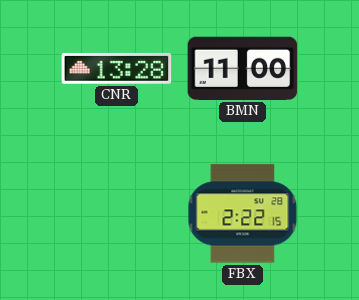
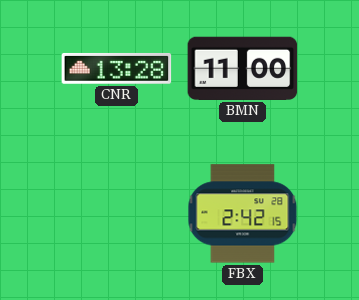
FBX: 2:22 -> 2:42 (243, 214)
